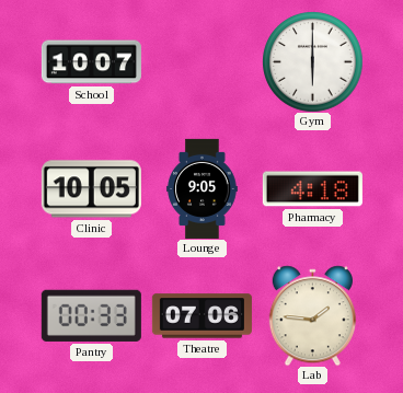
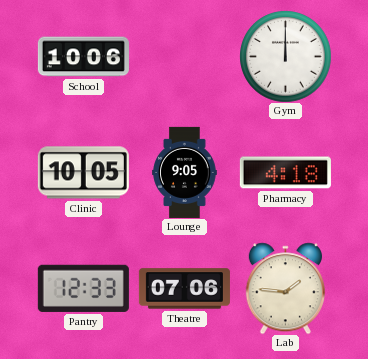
School: 10:07 -> 10:06 (83, 57)
Gym: 6:00 -> 12:00 (285, 56)
Pantry: 00:33 -> 12:33 (83, 288)
